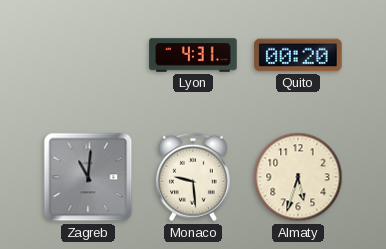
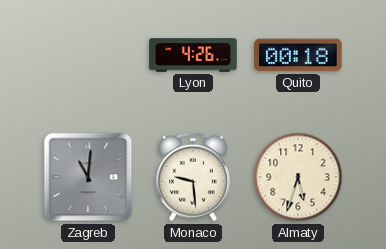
Lyon: 4:31 -> 4:26 (193, 55)
Quito: 00:20 -> 00:18 (298, 55)
